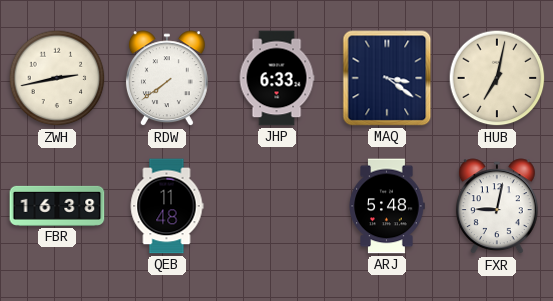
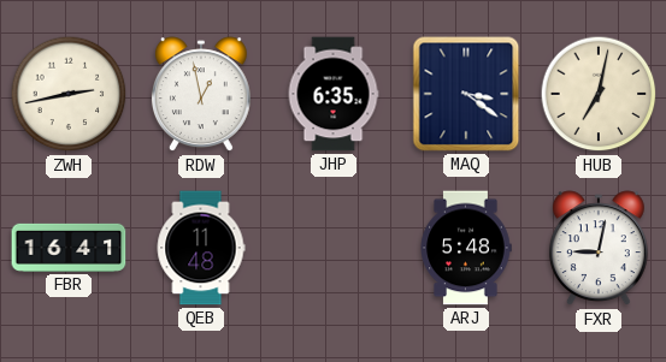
RDW: 7:39 -> 12:58 (201, 95)
JHP: 6:33 -> 6:35 (334, 94)
FBR: 16:38 -> 16:41 (69, 248)
